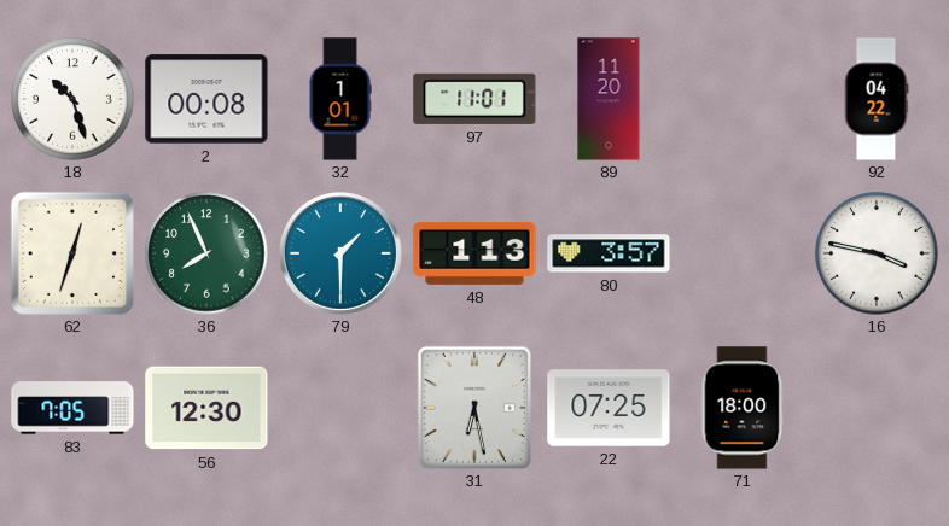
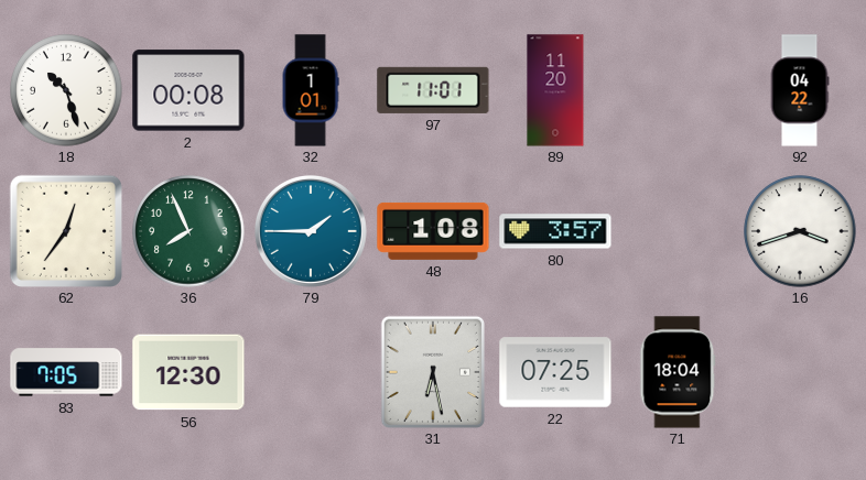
62: 12:33 -> 12:36 (65, 230)
79: 1:30 -> 1:45 (311, 231)
48: 1:13 -> 1:08 (433, 231)
16: 3:47 -> 3:42 (800, 231)
71: 18:00 -> 18:04 (678, 372)
